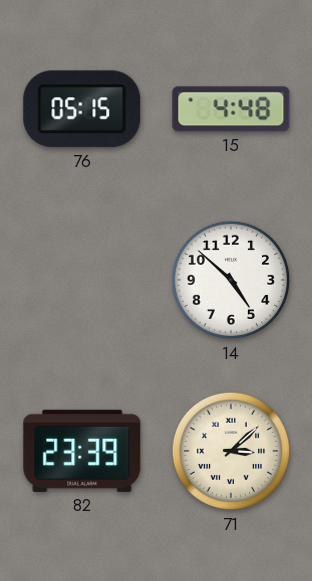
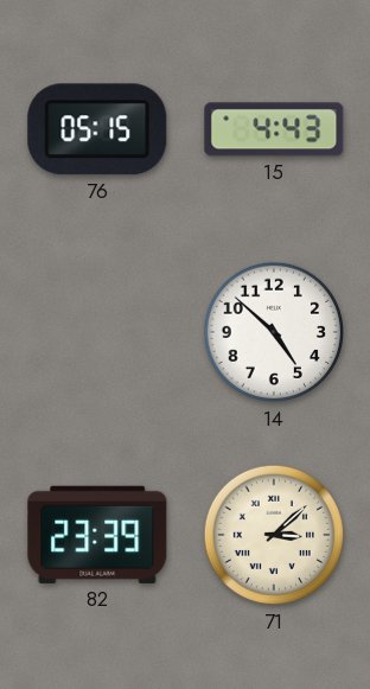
15: 4:48 -> 4:43 (274, 129)
